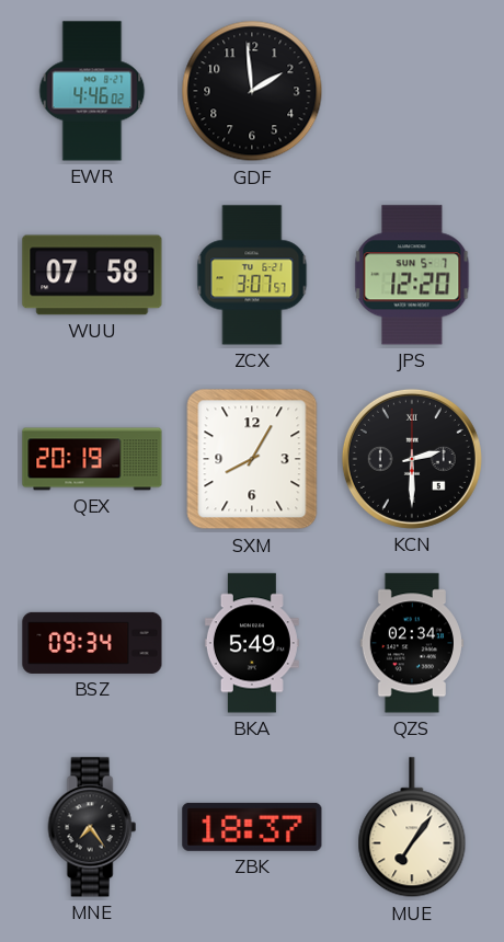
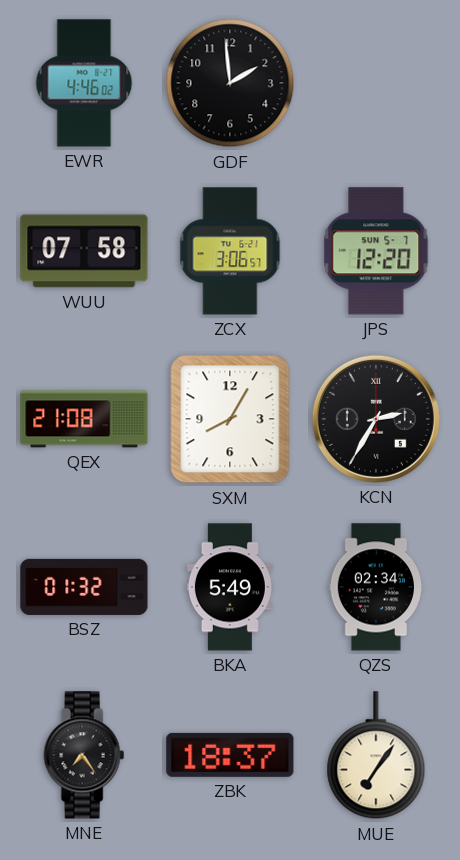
ZCX: 3:07 -> 3:06 (230, 251)
QEX: 20:19 -> 21:08 (84, 419)
KCN: 2:30 -> 2:35 (376, 419)
BSZ: 09:34 -> 01:32 (84, 587)
